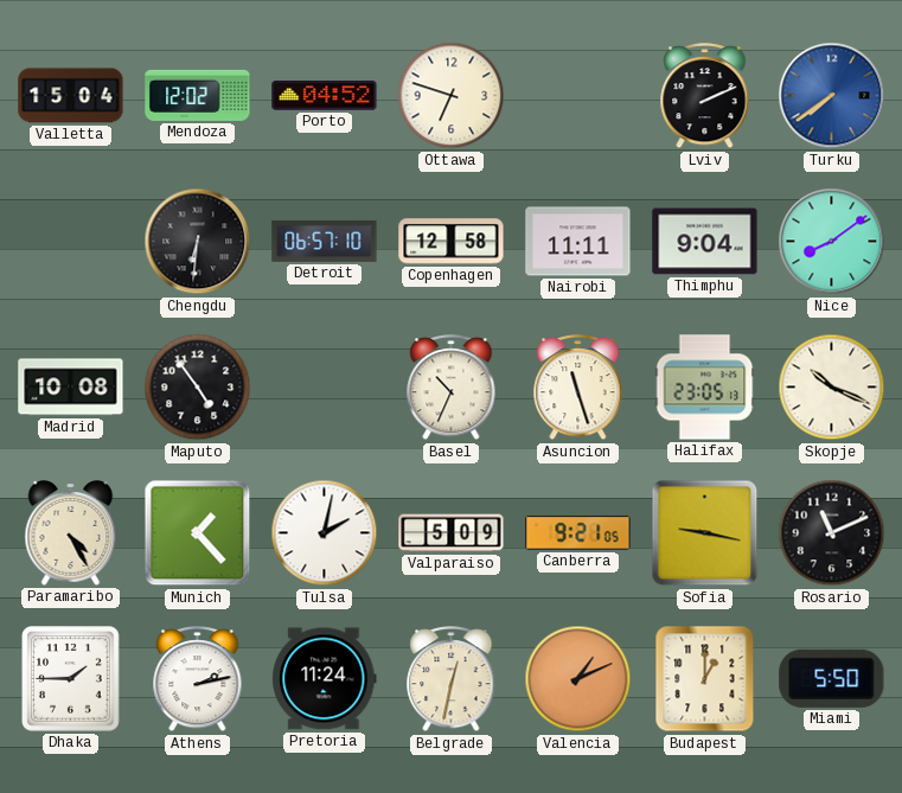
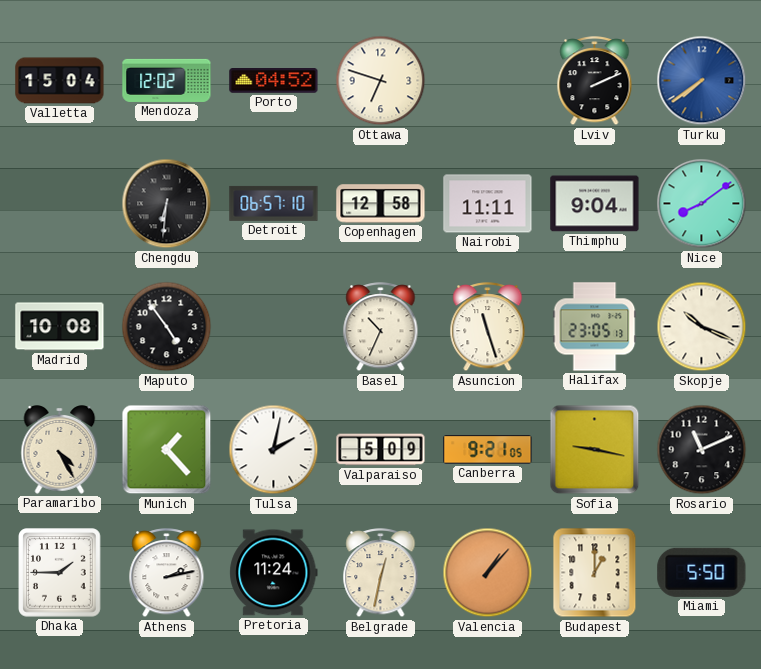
Valencia: 1:11 -> 1:07 (488, 573)
